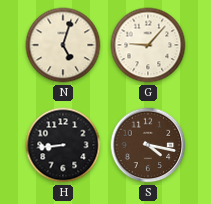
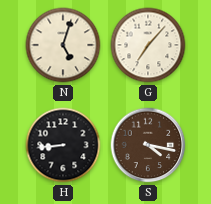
G: 9:07 -> 7:07 (148, 45)
